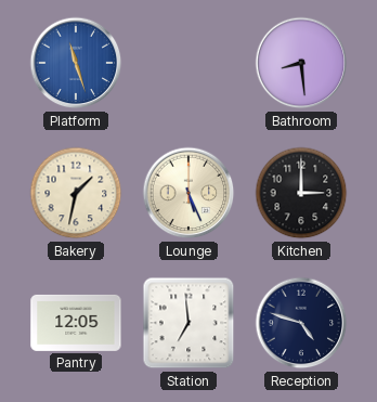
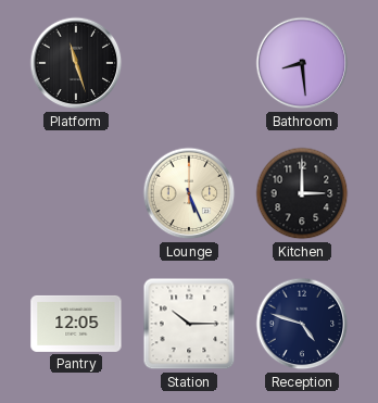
Platform dial: blue -> black (76, 63)
Bakery: 1:32 -> none (76, 193)
Station: 6:59 -> 10:15 (189, 324)
